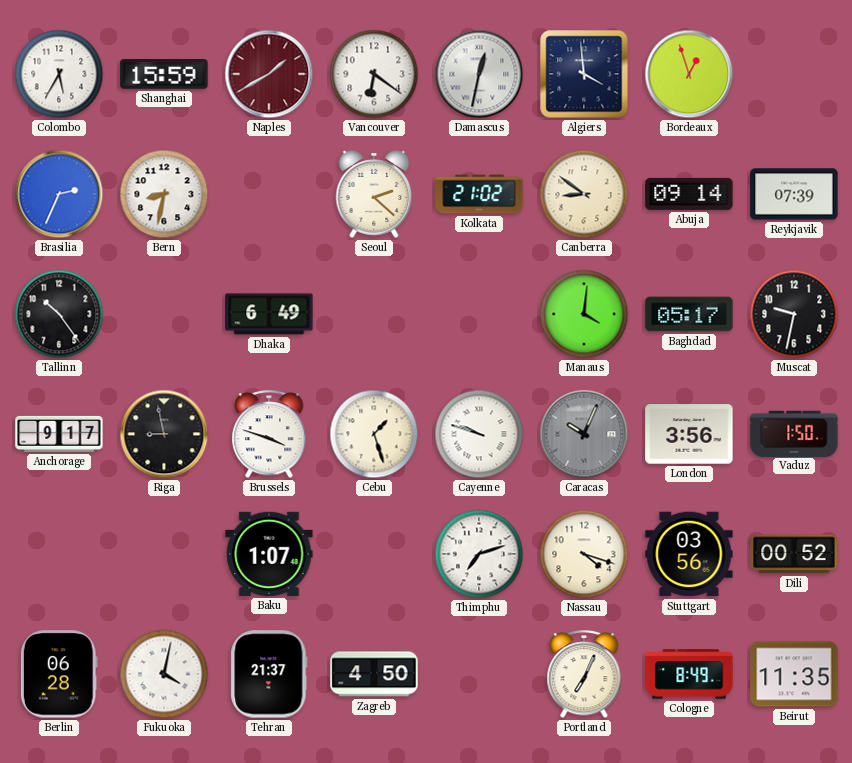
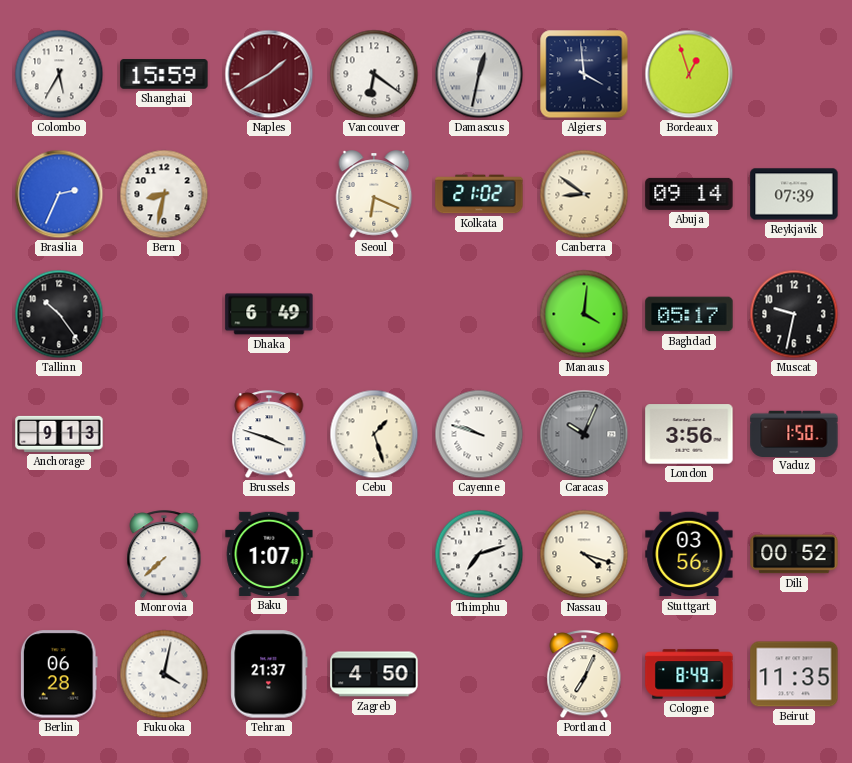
Seoul: 2:22 -> 6:19 (374, 194)
Anchorage: 9:17 -> 9:13 (59, 434)
Riga: 8:58 -> none (164, 434)
Monrovia: none -> 7:38 (164, 555)
